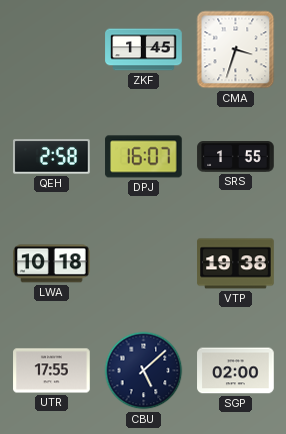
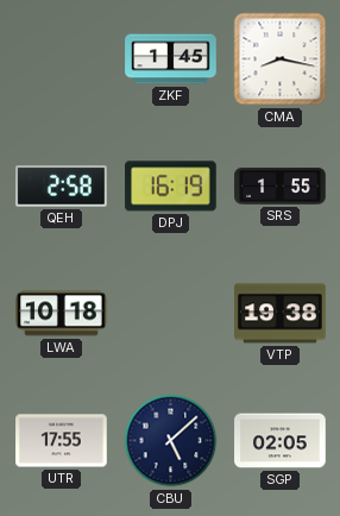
CMA: 3:33 -> 8:17 (281, 59)
DPJ: 16:07 -> 16:19 (171, 187)
SGP: 02:00 -> 02:05 (281, 441)
